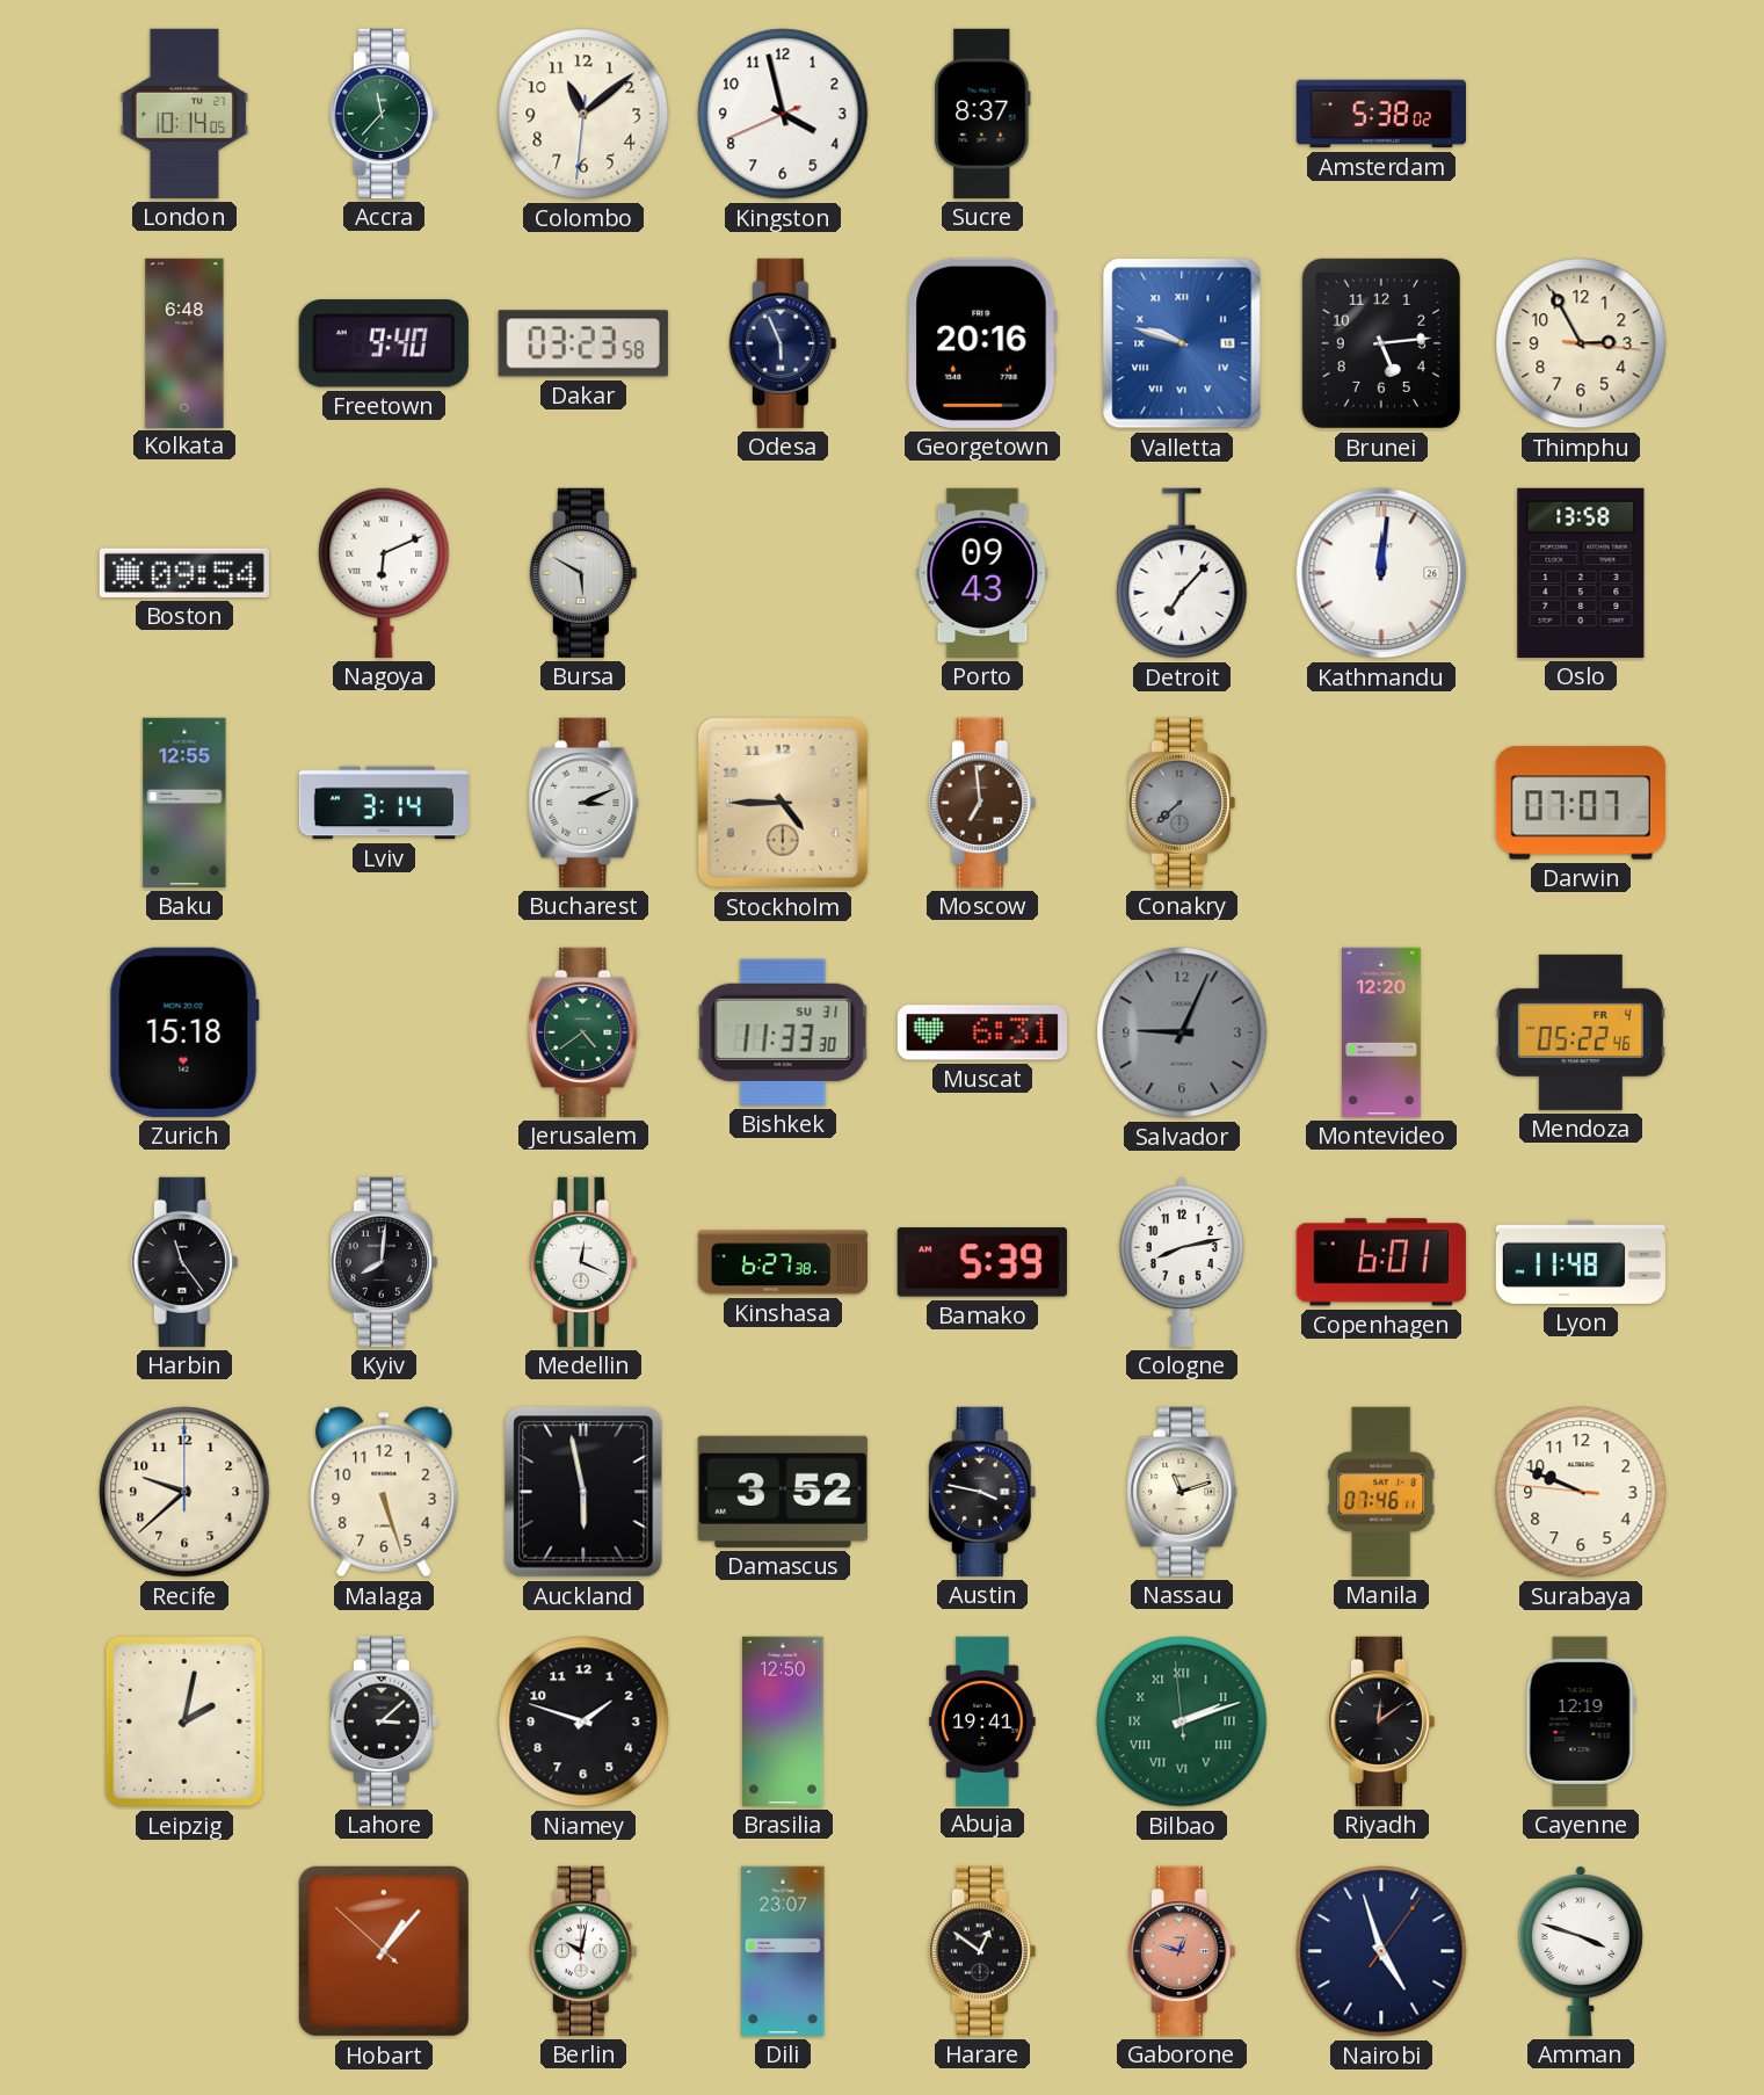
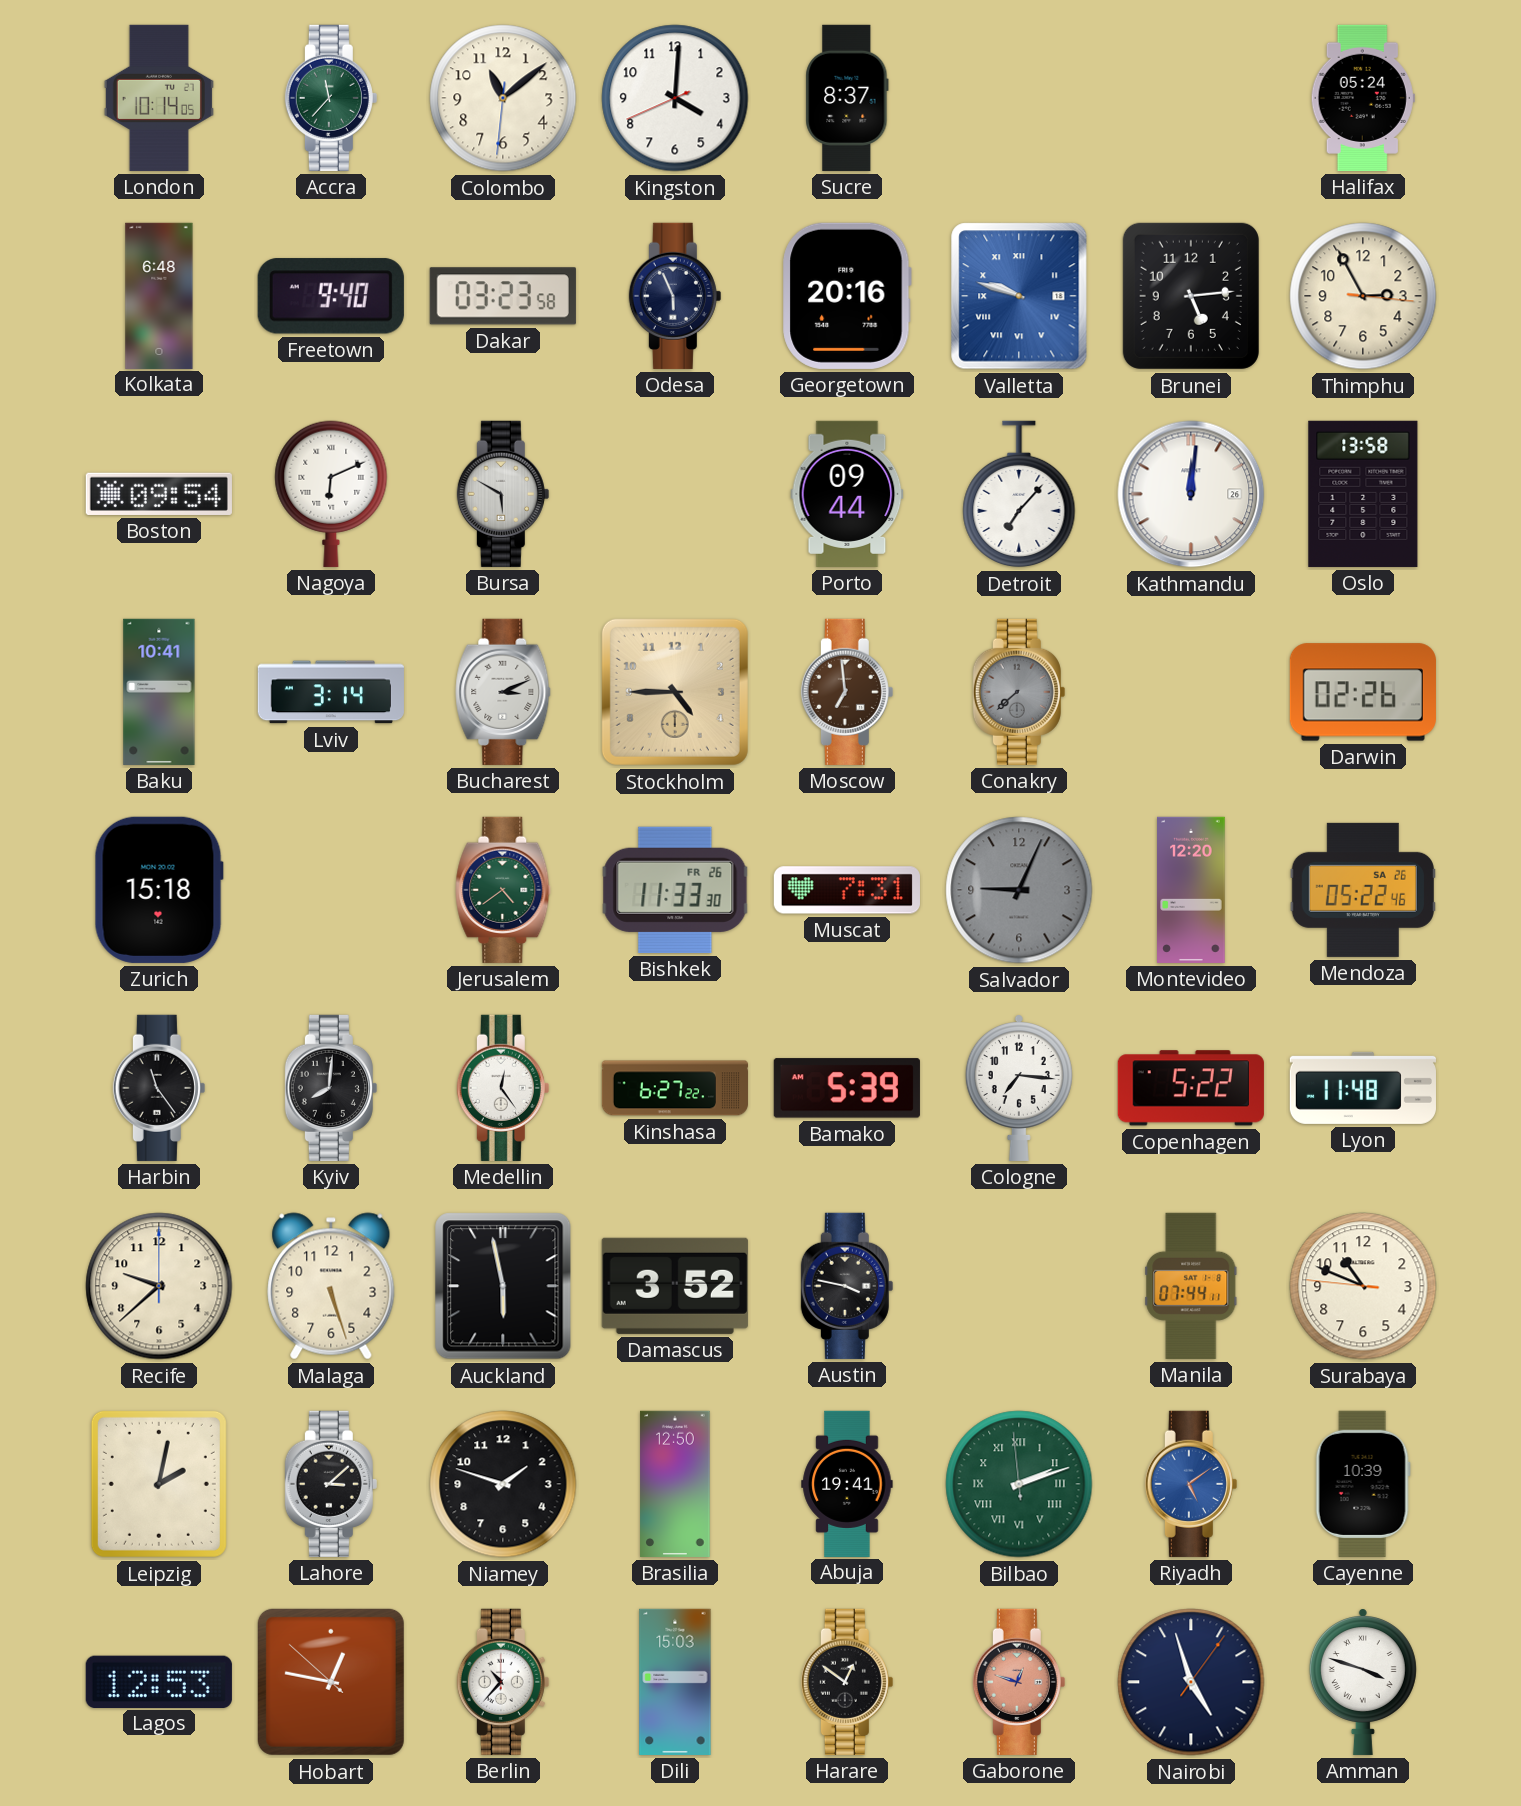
Kingston: 3:57 -> 4:00 (675, 98)
Amsterdam: 5:38 -> none (1381, 114)
Halifax: none -> 05:24 (1363, 98)
Porto: 09:43 -> 09:44 (847, 494)
Baku: 12:55 -> 10:41 (159, 692)
Darwin: 07:07 -> 02:26 (1363, 692)
Bishkek date: SU 31 -> FR 26 (675, 890)
Muscat: 6:31 -> 7:31 (847, 890)
Mendoza date: FR 4 -> SA 26 (1363, 890)
Medellin: 12:19 -> 12:24 (503, 1088)
Kinshasa: 6:27:38 -> 6:27:22 (675, 1088)
Cologne: 8:13 -> 7:16 (1019, 1088)
Copenhagen: 6:01 -> 5:22 (1191, 1088)
Nassau: 11:12 -> none (1182, 1492)
Manila: 07:46 -> 07:44 (1191, 1286)
Surabaya: 9:48 -> 10:48 (1363, 1286)
Riyadh: 12:09 -> 5:09 (1191, 1484)
Riyadh dial: black -> blue (1191, 1484)
Cayenne: 12:19 -> 10:39 (1363, 1484)
Lagos: none -> 12:53 (159, 1681)
Hobart: 1:06 -> 12:46 (331, 1682)
Berlin: 10:02 -> 10:37 (503, 1682)
Dili: 23:07 -> 15:03 (675, 1682)
